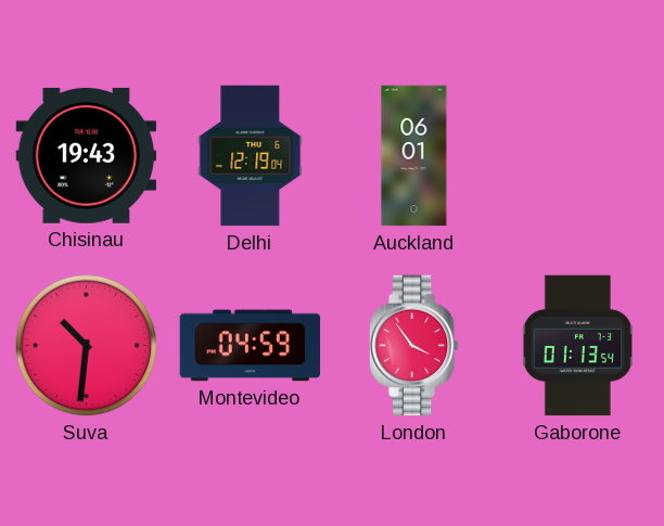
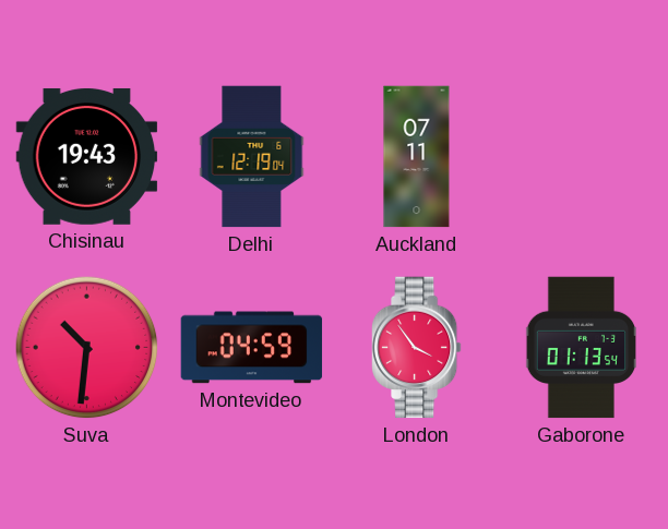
Auckland: 06:01 -> 07:11 (417, 157)
